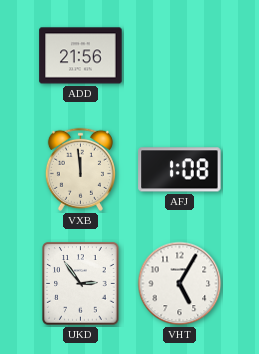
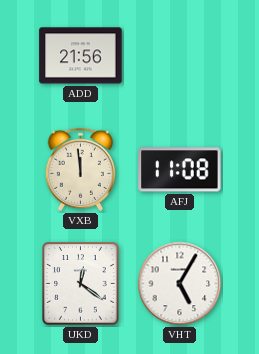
AFJ: 1:08 -> 11:08 (180, 170)
UKD: 2:54 -> 12:21 (81, 284)
